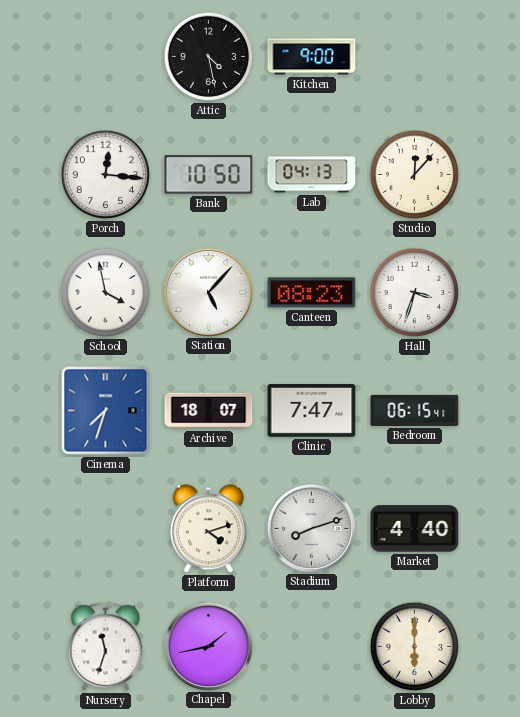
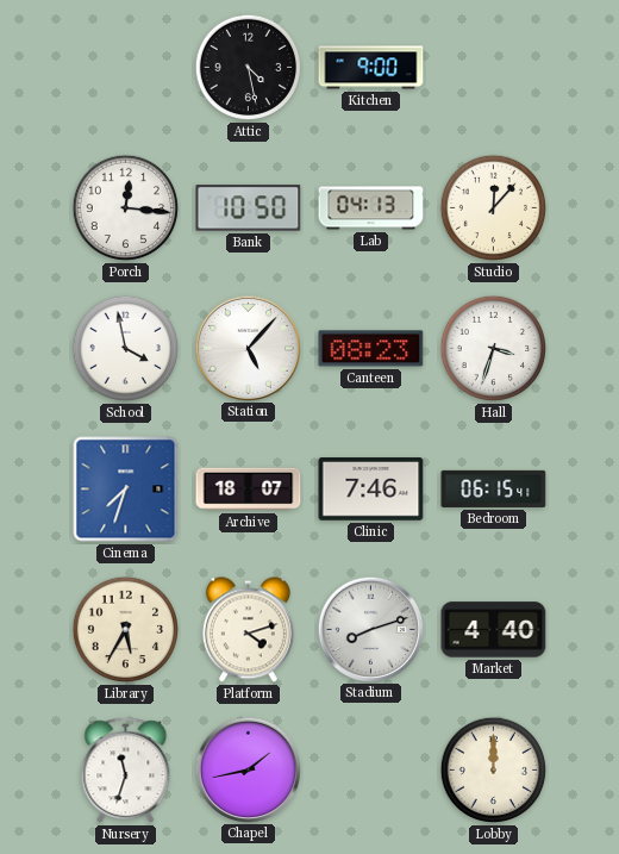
Clinic: 7:47 -> 7:46 (371, 490)
Library: none -> 5:35 (126, 630)
Lobby: 6:00 -> 12:00 (494, 771)
